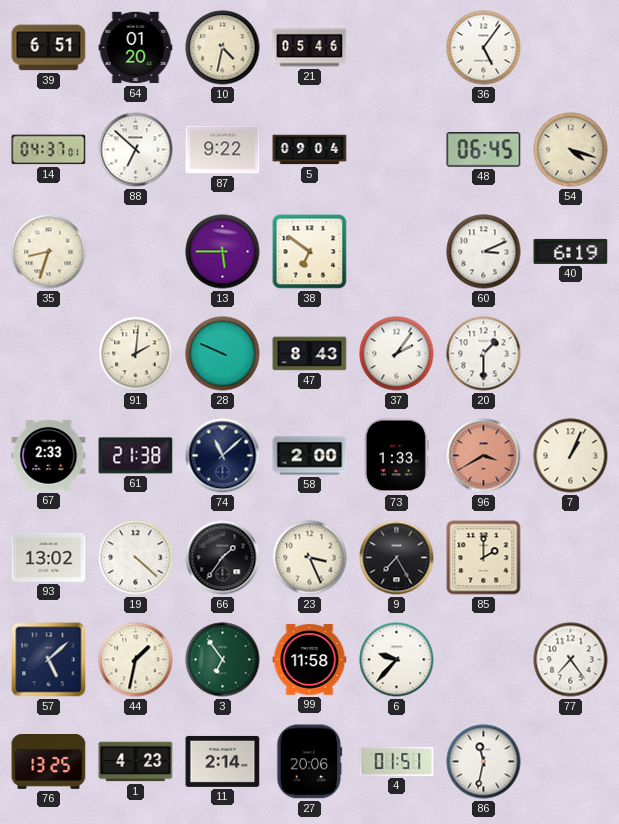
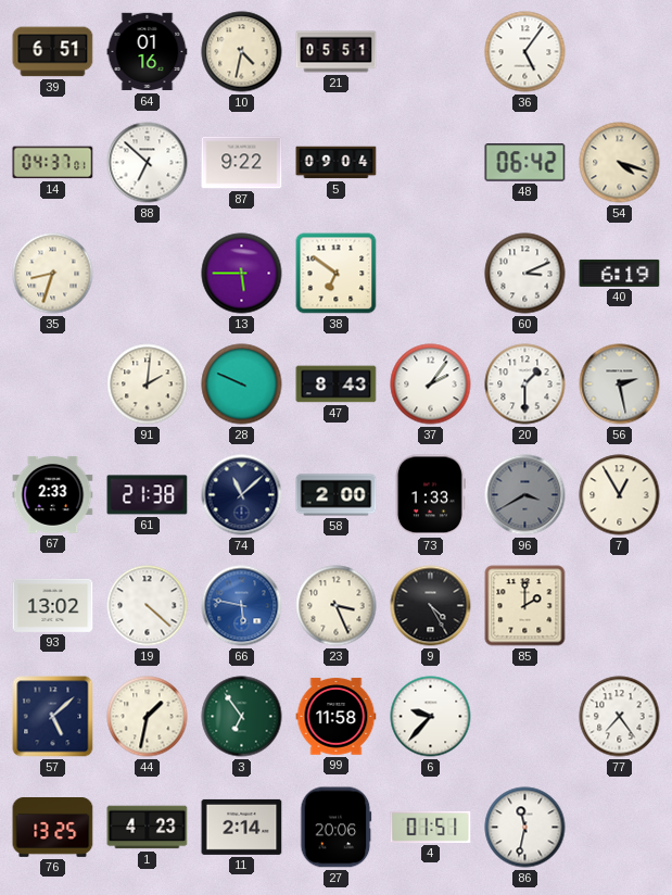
64: 01:20 -> 01:16 (148, 52)
21: 05:46 -> 05:51 (337, 52)
48: 06:45 -> 06:42 (525, 163)
56: none -> 2:28 (620, 385)
96 dial: salmon -> grey (525, 495)
7: 1:04 -> 12:55 (620, 495)
66: 1:36 -> 5:47 (242, 606)
66 dial: black -> blue (242, 606)
9: 7:25 -> 4:25 (431, 606)
